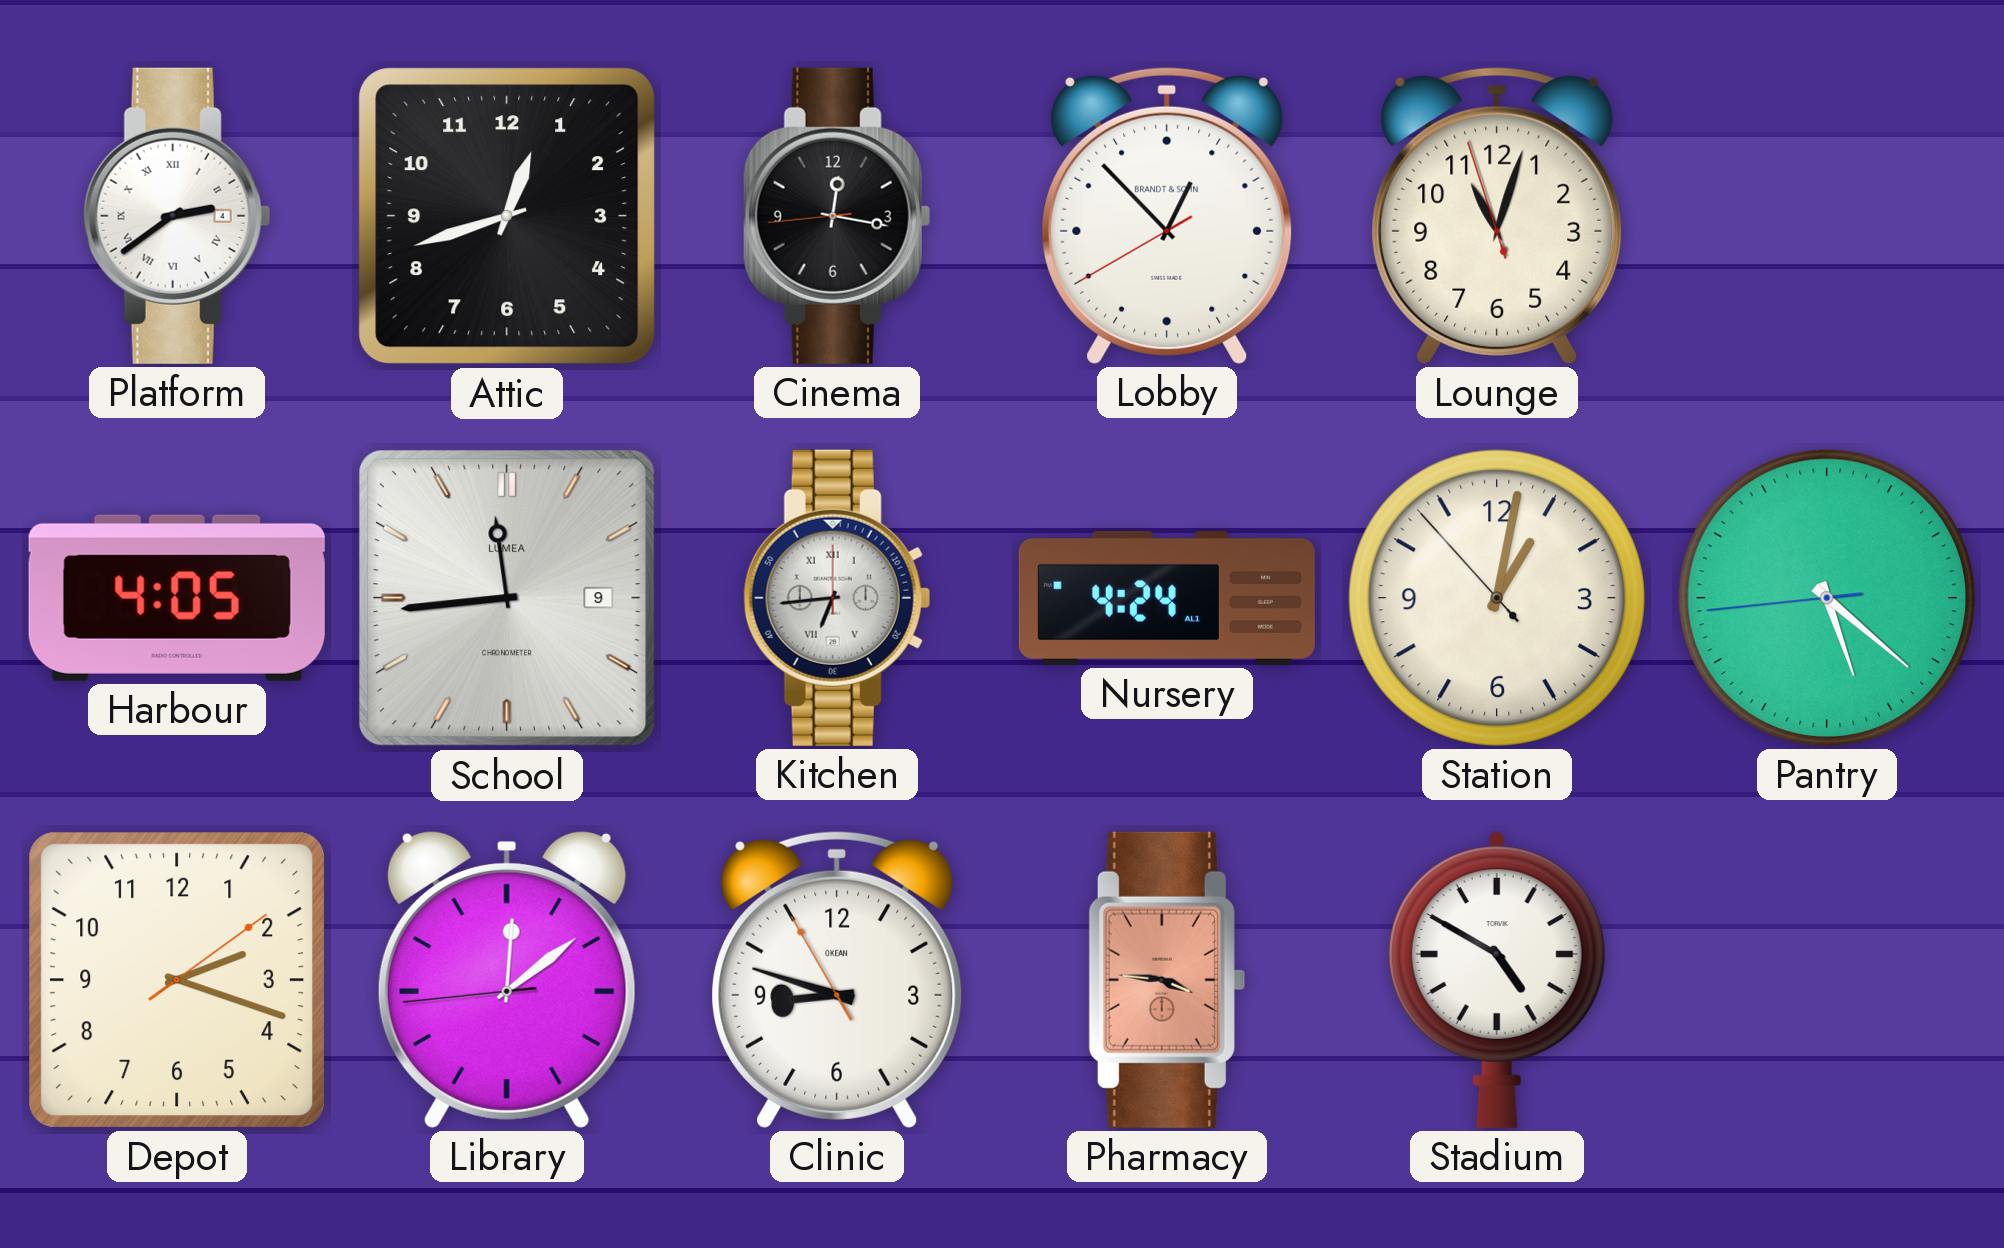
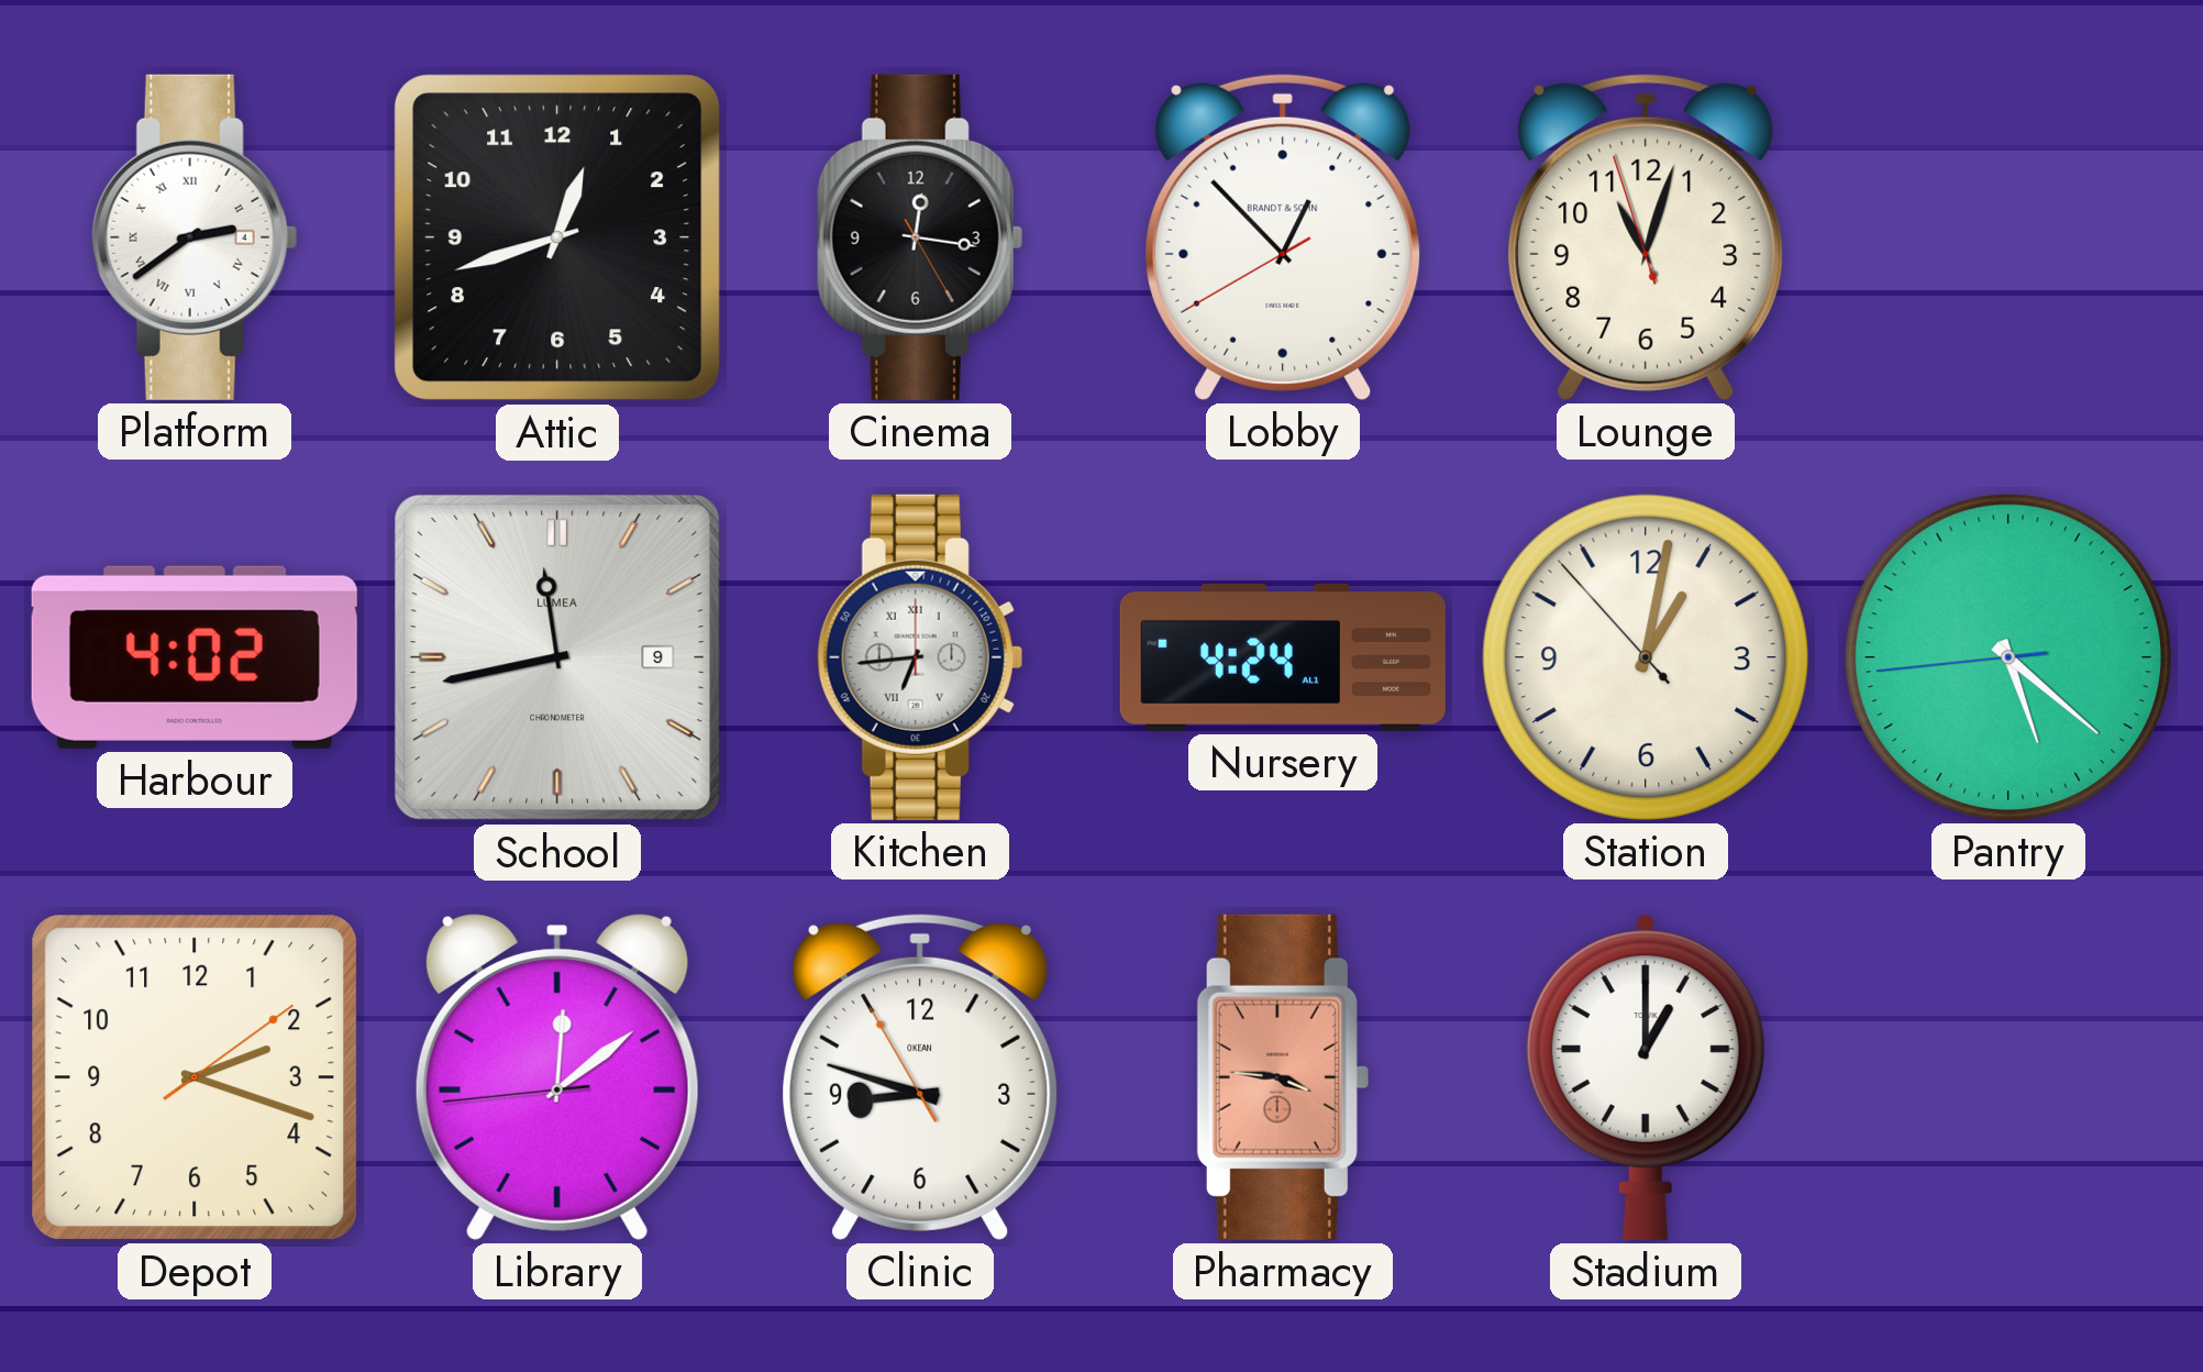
Cinema: 12:16:44 -> 12:16:25 (920, 237)
Harbour: 4:05 -> 4:02 (195, 657)
School: 11:44 -> 11:43 (557, 657)
Stadium: 4:50 -> 1:00 (1646, 1077)
